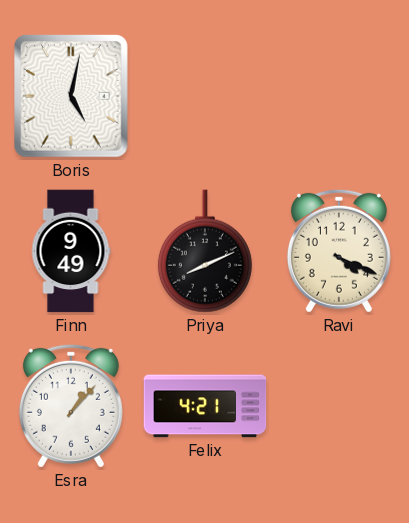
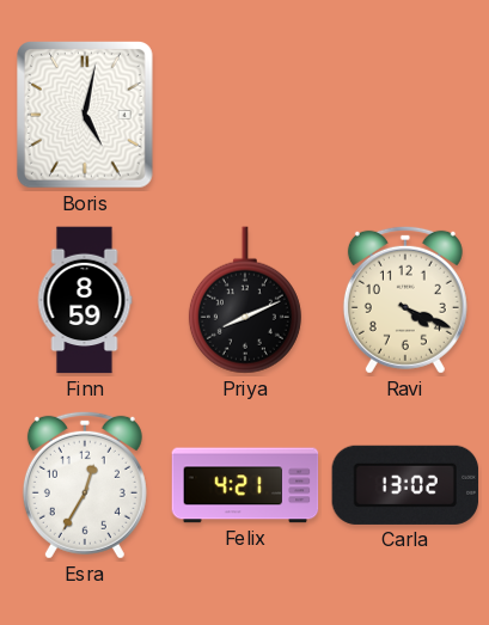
Finn: 9:49 -> 8:59 (85, 300)
Esra: 1:07 -> 12:35 (85, 485)
Carla: none -> 13:02 (405, 485)
